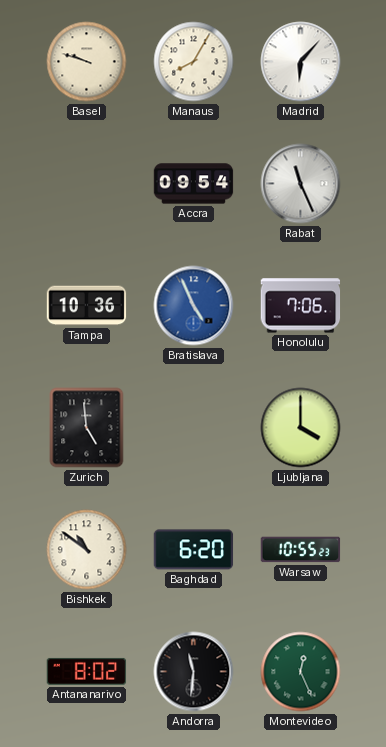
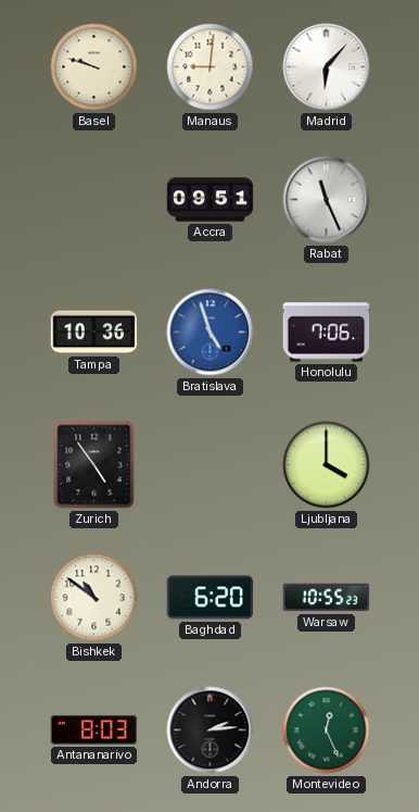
Manaus: 8:05 -> 9:01 (211, 67)
Accra: 09:54 -> 09:51 (211, 200)
Bratislava: 4:56 -> 4:57 (211, 333)
Zurich: 4:59 -> 4:54 (94, 465)
Antananarivo: 8:02 -> 8:03 (94, 729)
Andorra: 11:31 -> 2:14 (211, 730)
